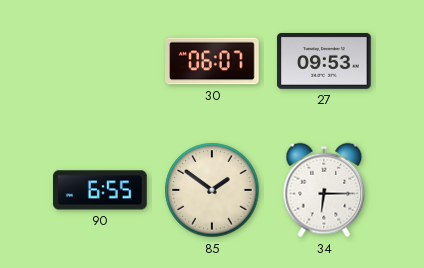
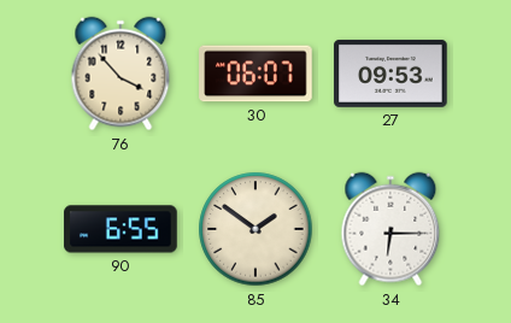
76: none -> 3:53 (121, 74)
